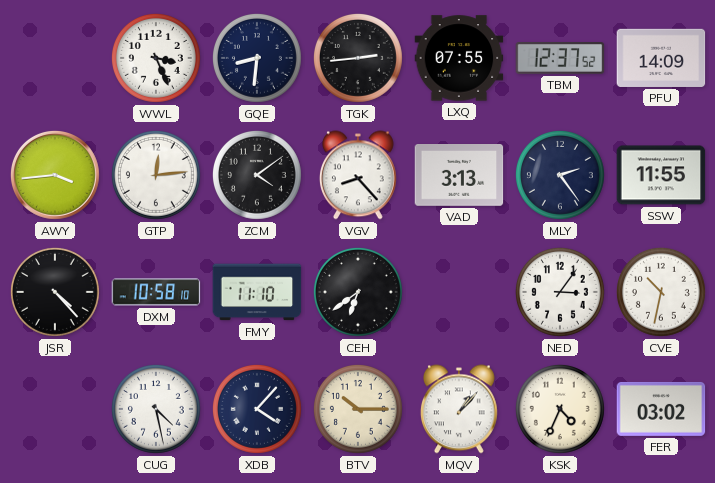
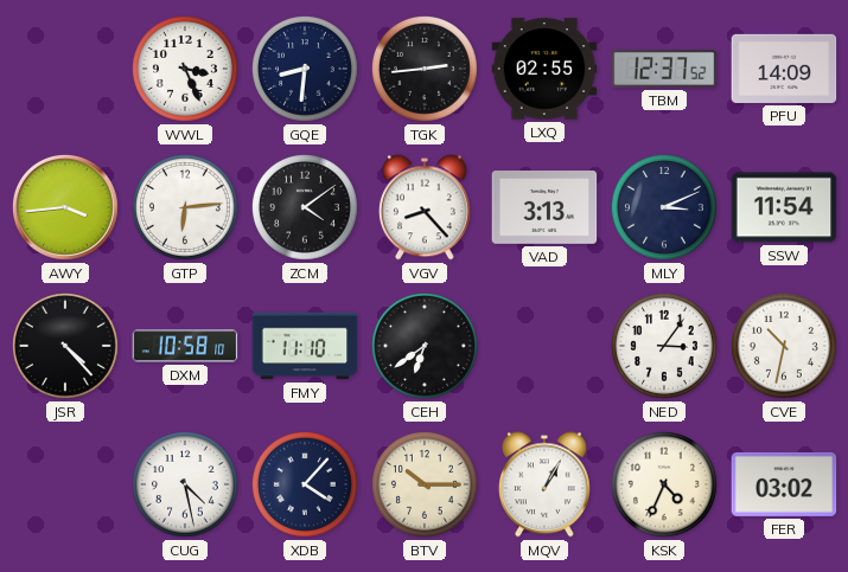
LXQ: 07:55 -> 02:55 (544, 69)
GTP: 12:14 -> 6:14 (185, 207)
MLY: 2:24 -> 3:11 (664, 207)
SSW: 11:55 -> 11:54 (784, 207)
MQV: 1:07 -> 1:05 (544, 484)
